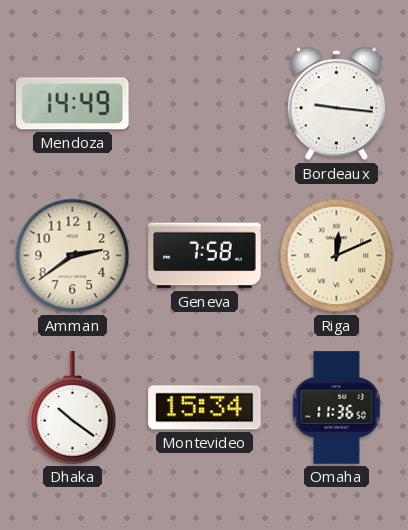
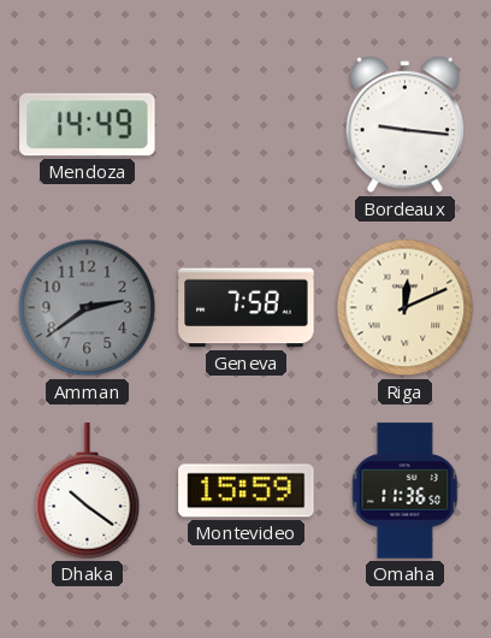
Amman dial: cream -> grey (88, 308)
Montevideo: 15:34 -> 15:59 (247, 491)
